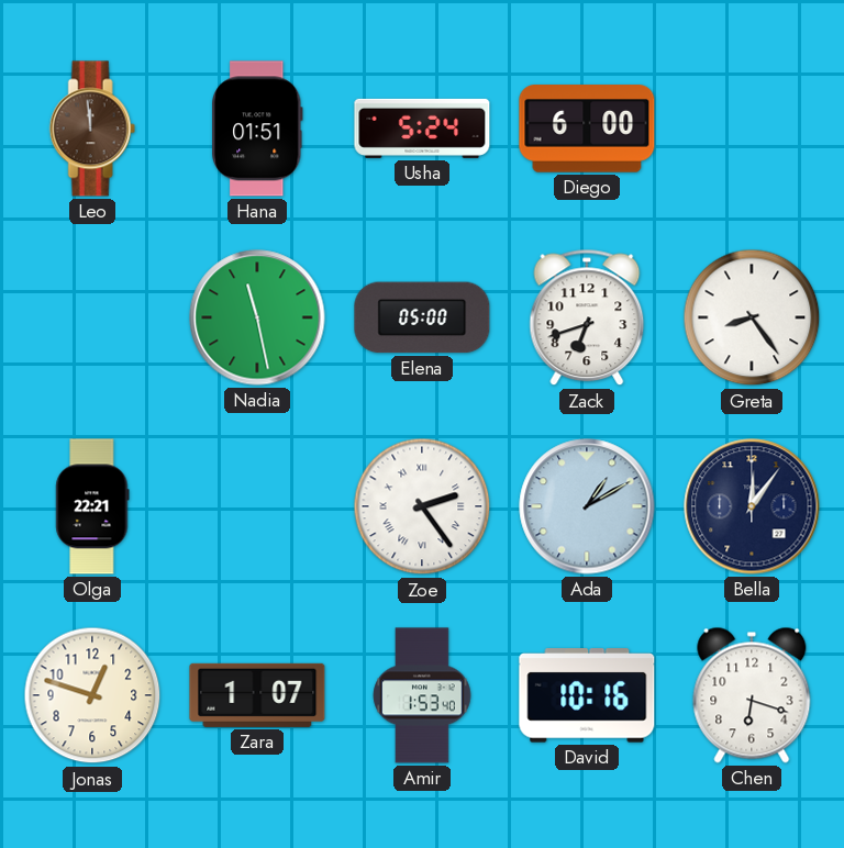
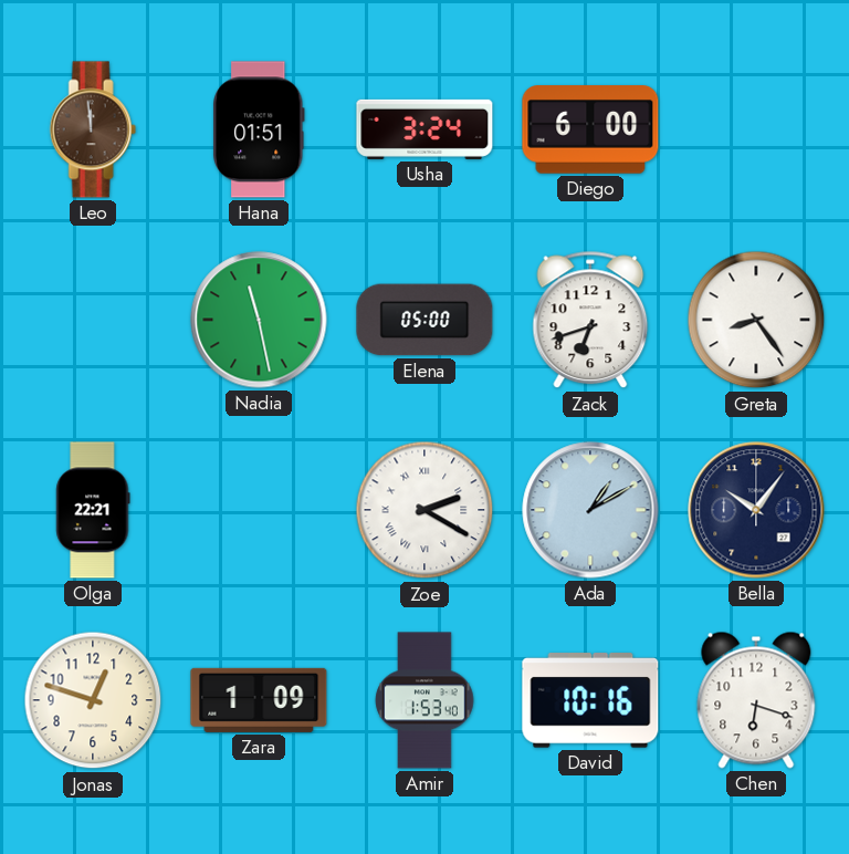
Usha: 5:24 -> 3:24 (424, 129)
Zoe: 2:24 -> 2:20 (424, 510)
Bella: 12:06 -> 10:06 (756, 510)
Zara: 1:07 -> 1:09 (259, 700)
